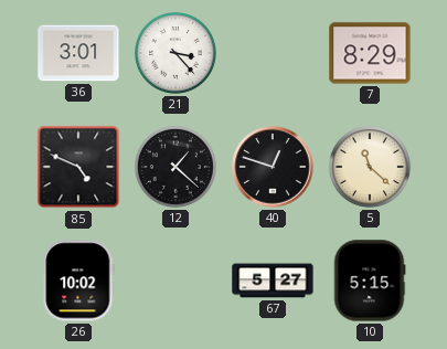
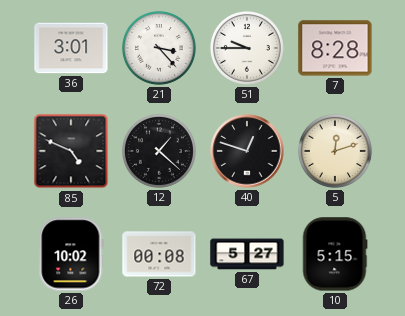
51: none -> 9:45 (247, 48)
7: 8:29 -> 8:28 (335, 48)
5: 11:22 -> 12:12 (335, 151)
72: none -> 00:08 (159, 254)
